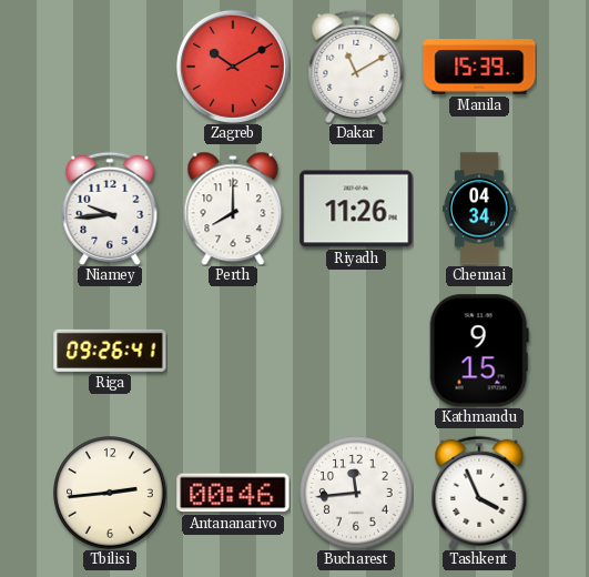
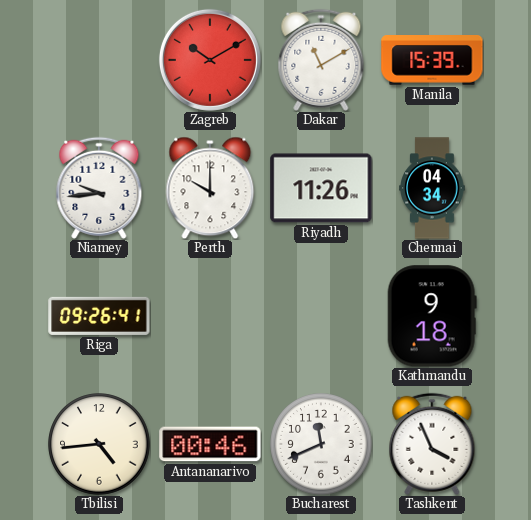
Perth: 8:00 -> 10:00 (210, 188)
Kathmandu: 9:15 -> 9:18 (432, 316)
Tbilisi: 2:44 -> 4:44 (99, 444)
Bucharest: 11:44 -> 11:41 (321, 444)
